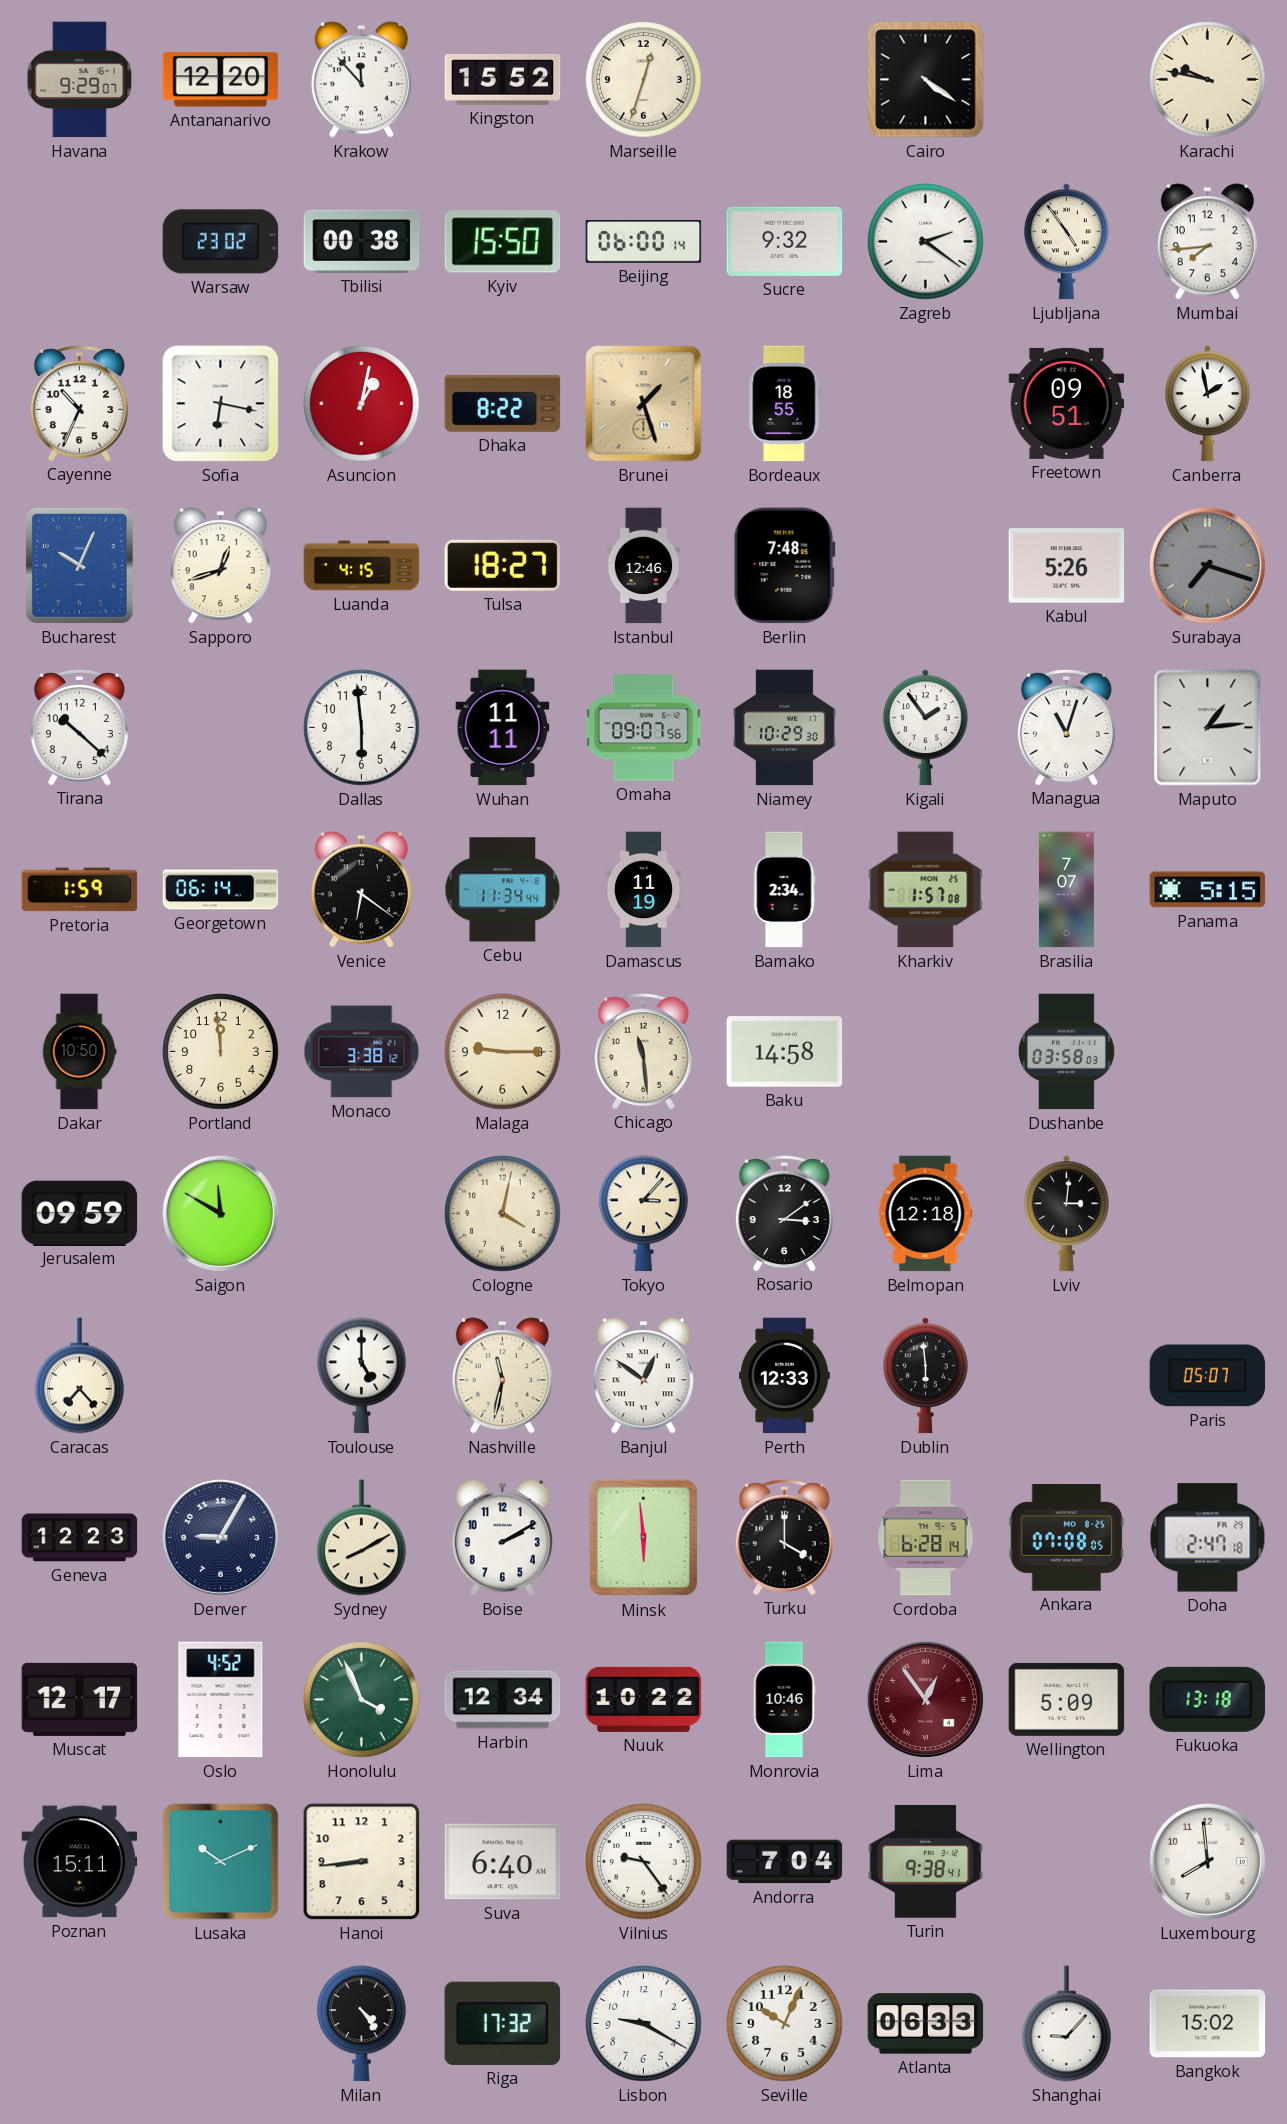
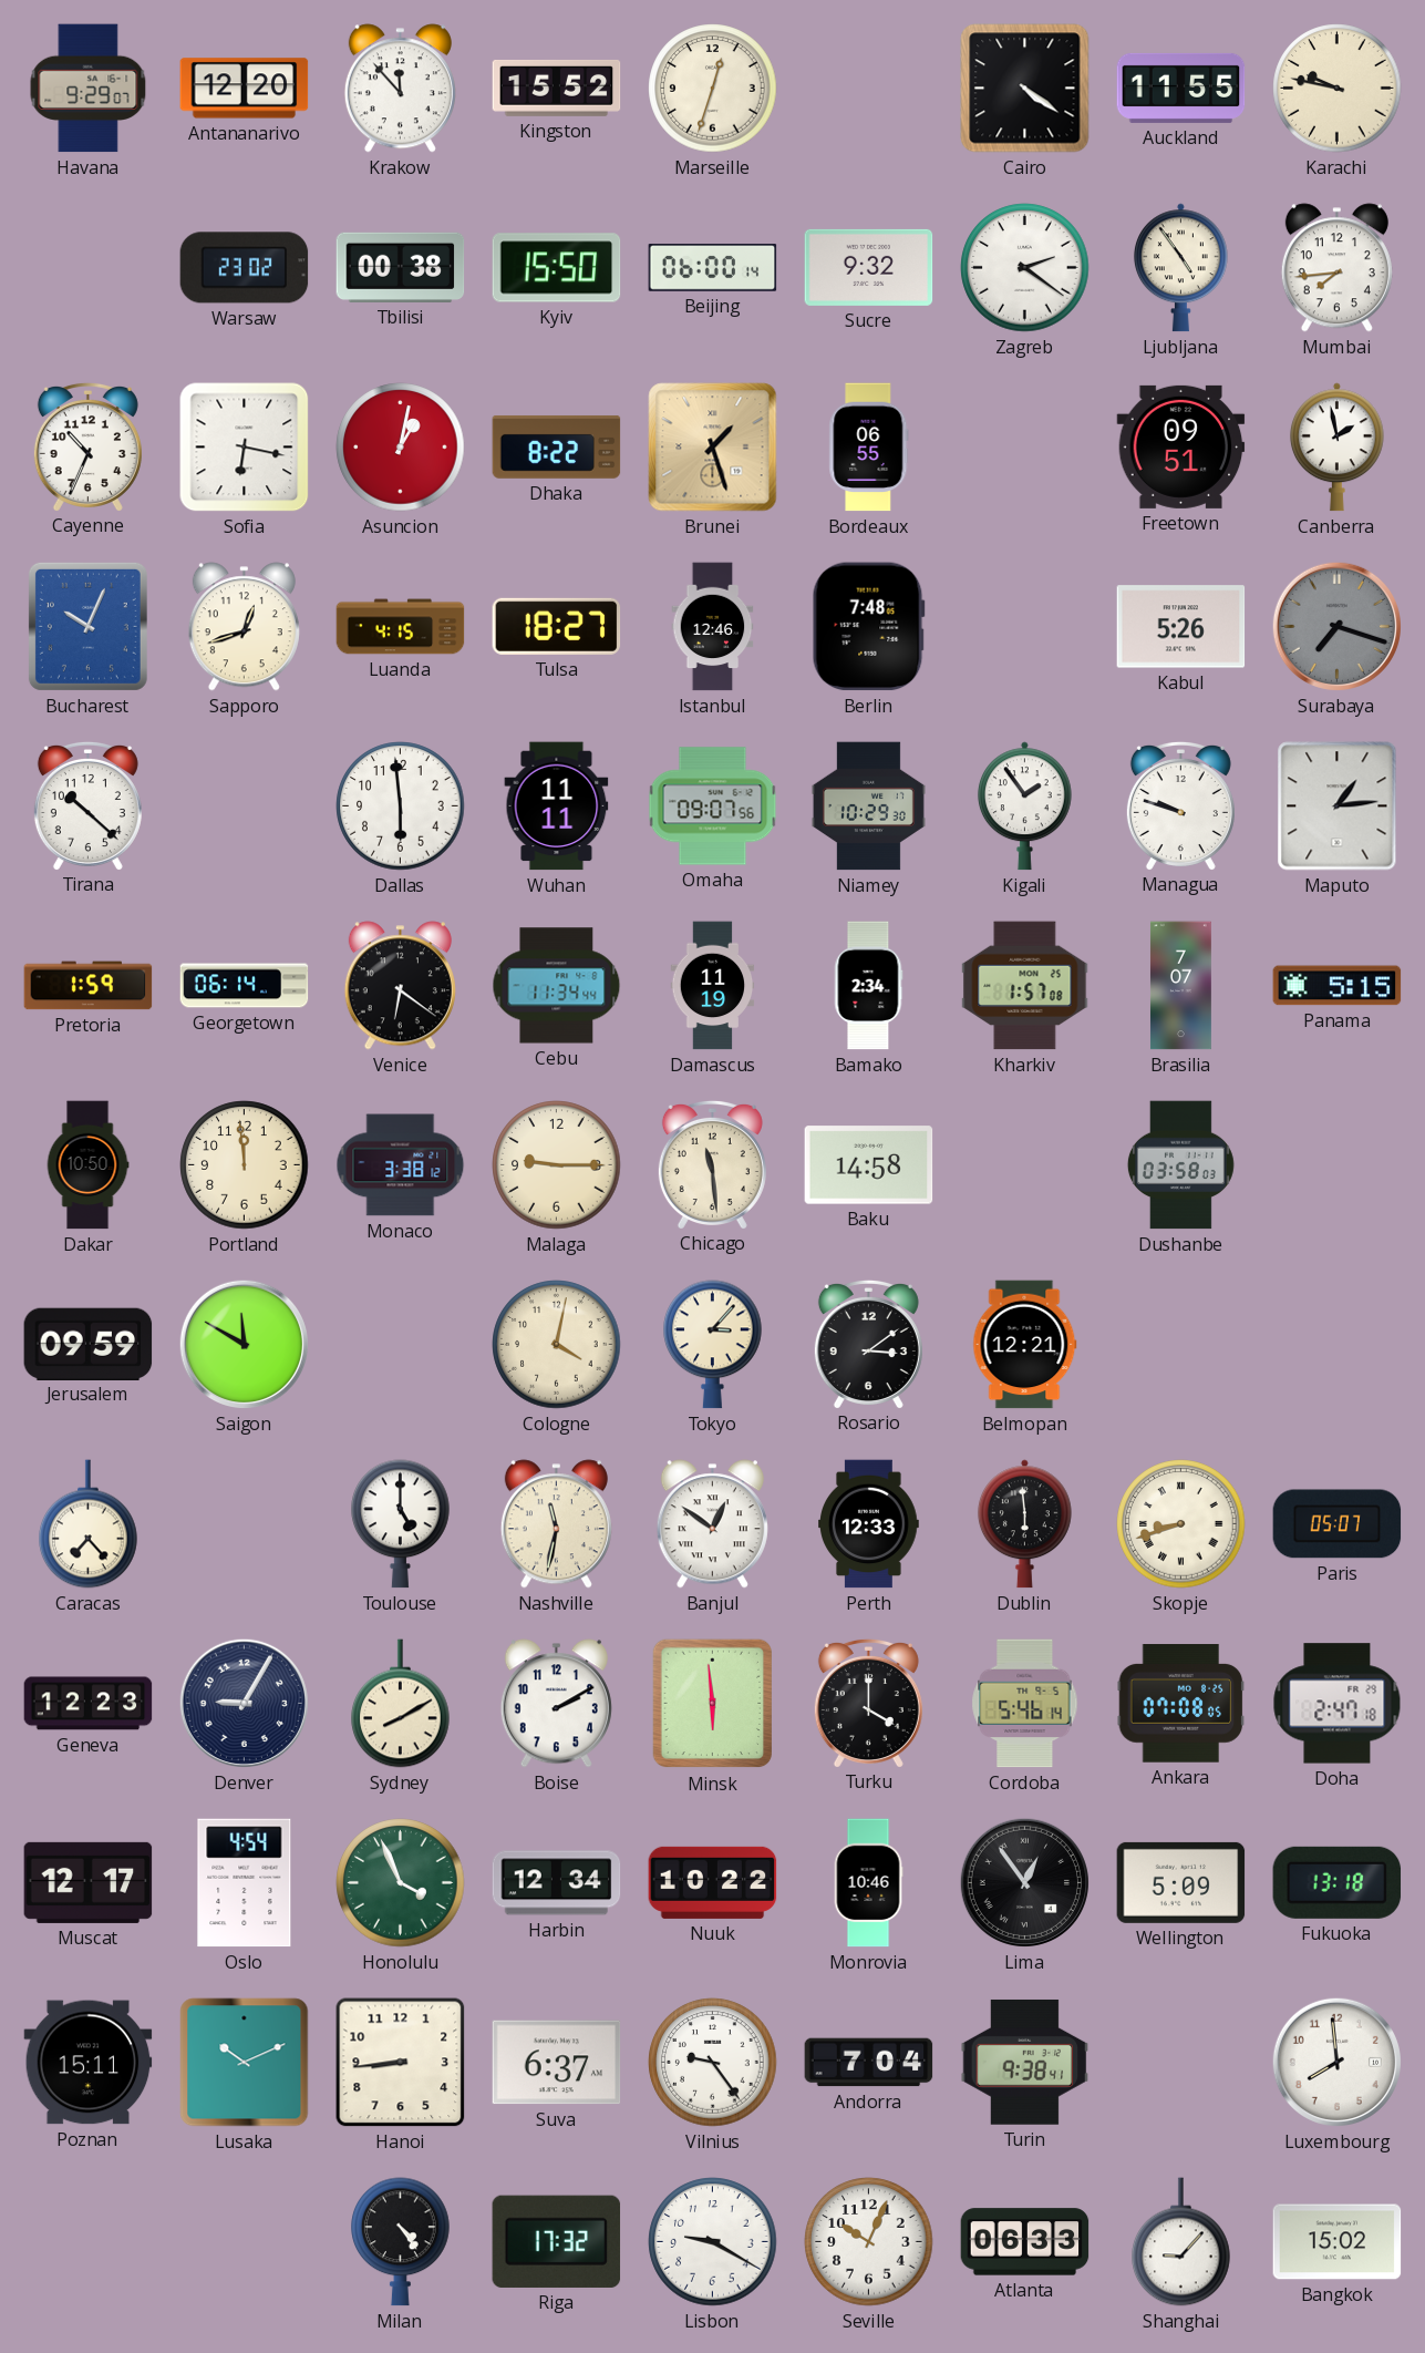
Auckland: none -> 11:55 (1181, 88)
Bordeaux: 18:55 -> 06:55 (869, 448)
Managua: 11:03 -> 9:48 (1180, 805)
Belmopan: 12:18 -> 12:21 (1025, 1345)
Lviv: 3:01 -> none (1066, 1214)
Skopje: none -> 8:42 (1181, 1524)
Cordoba: 6:28 -> 5:46 (1025, 1704)
Oslo: 4:52 -> 4:54 (245, 1883)
Lima dial: burgundy -> black (1024, 1882)
Suva: 6:40 -> 6:37 (557, 2063)
